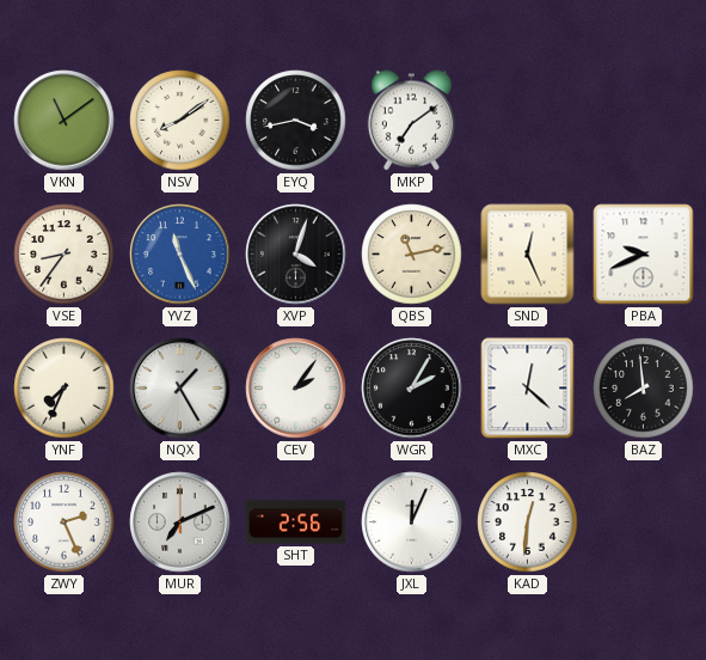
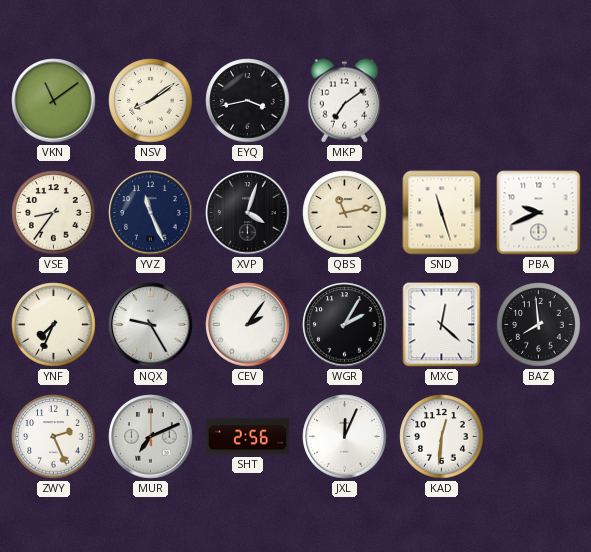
YVZ dial: blue -> navy (151, 213)
SND: 12:26 -> 11:27 (442, 213)
NQX: 1:25 -> 9:25 (151, 325)
